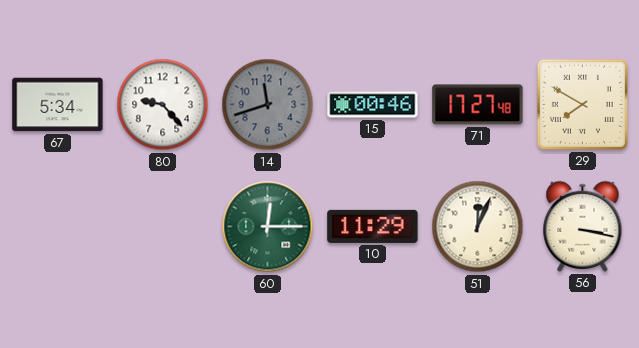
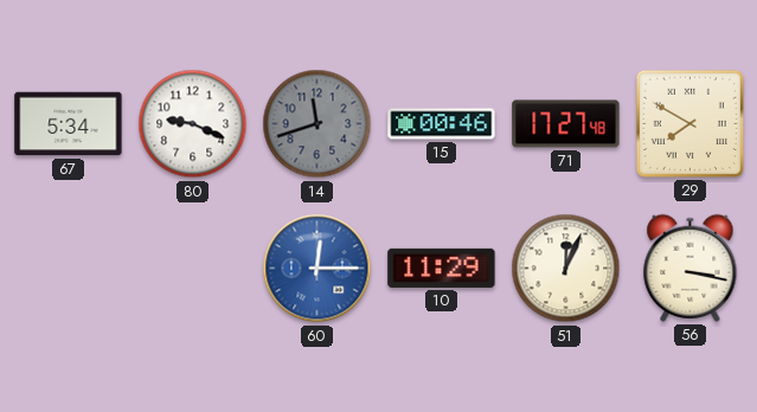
80: 9:23 -> 9:19 (193, 124)
60 dial: green -> blue (317, 269)
